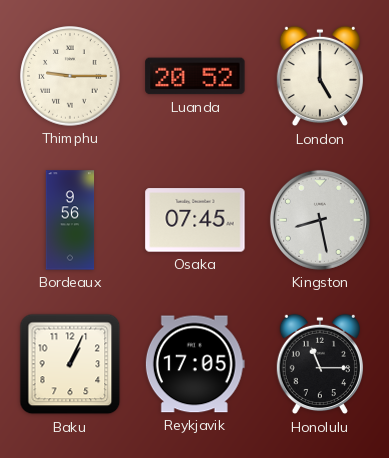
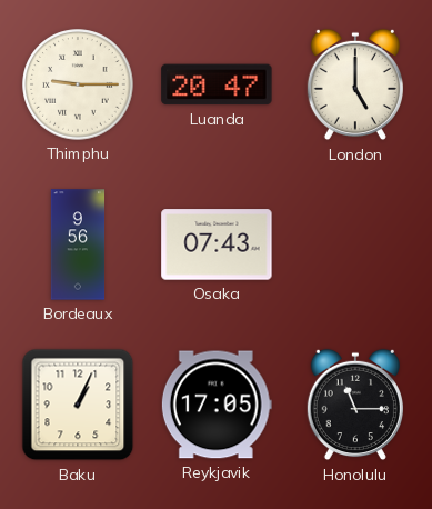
Luanda: 20:52 -> 20:47 (217, 84)
Osaka: 07:45 -> 07:43 (217, 244)
Kingston: 8:28 -> none (320, 220)
